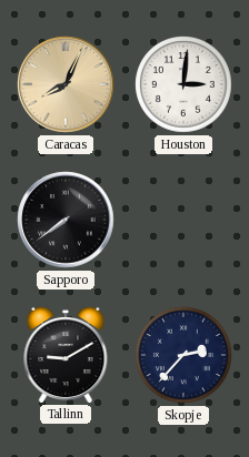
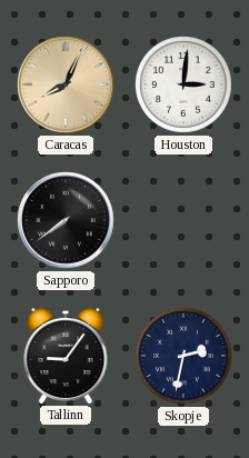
Tallinn: 9:10 -> 9:06 (66, 355)
Skopje: 2:37 -> 2:32 (183, 356)
